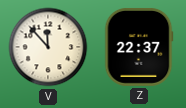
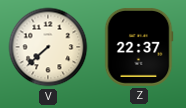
V: 11:53 -> 7:38 (48, 47)
